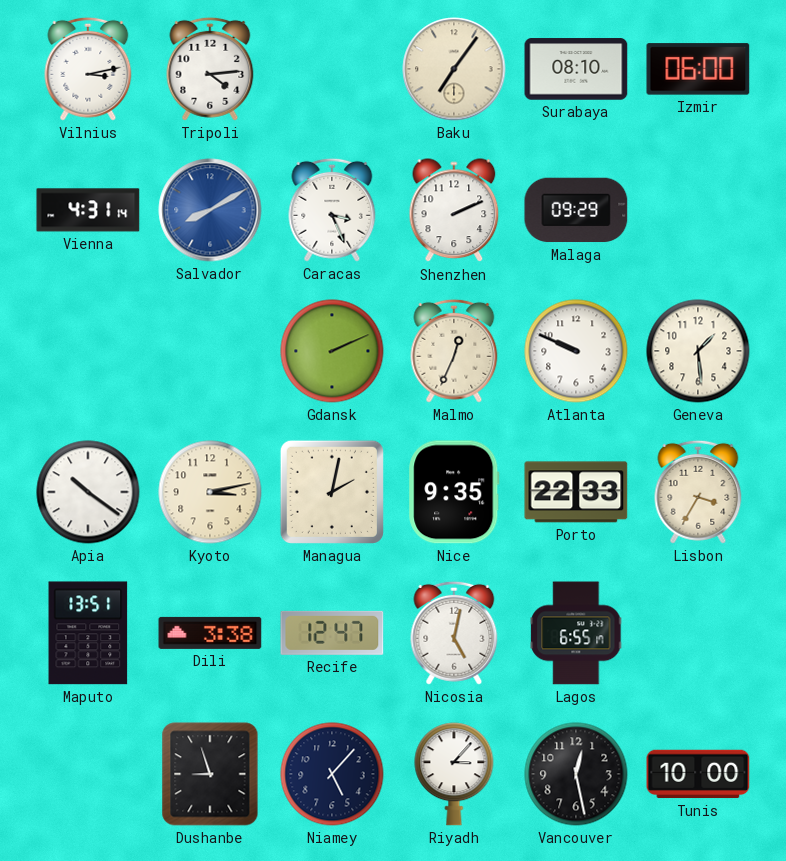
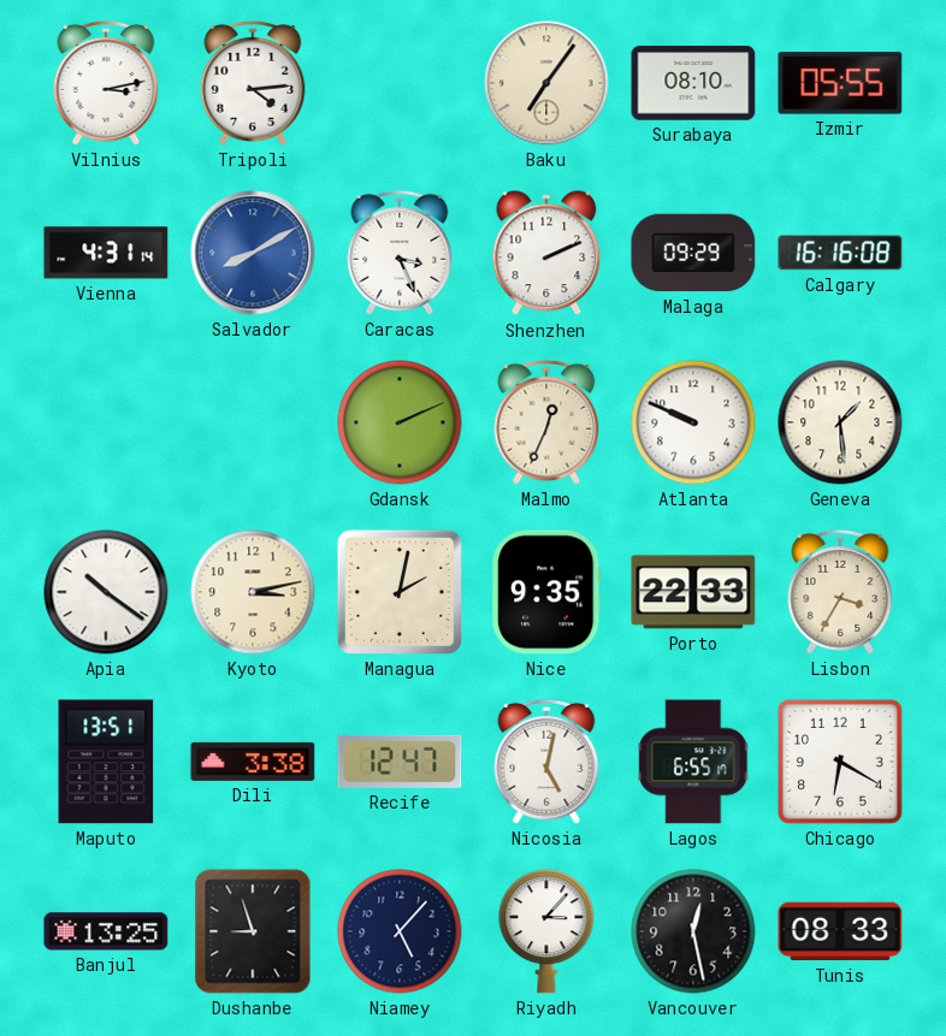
Izmir: 06:00 -> 05:55 (840, 83)
Calgary: none -> 16:16 (840, 253)
Chicago: none -> 6:20 (841, 763)
Banjul: none -> 13:25 (106, 931)
Tunis: 10:00 -> 08:33 (840, 931)
